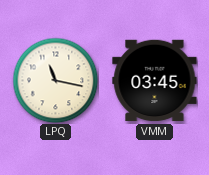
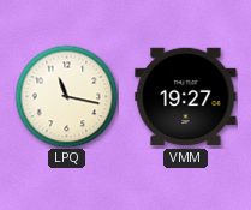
VMM: 03:45 -> 19:27 (186, 97)
